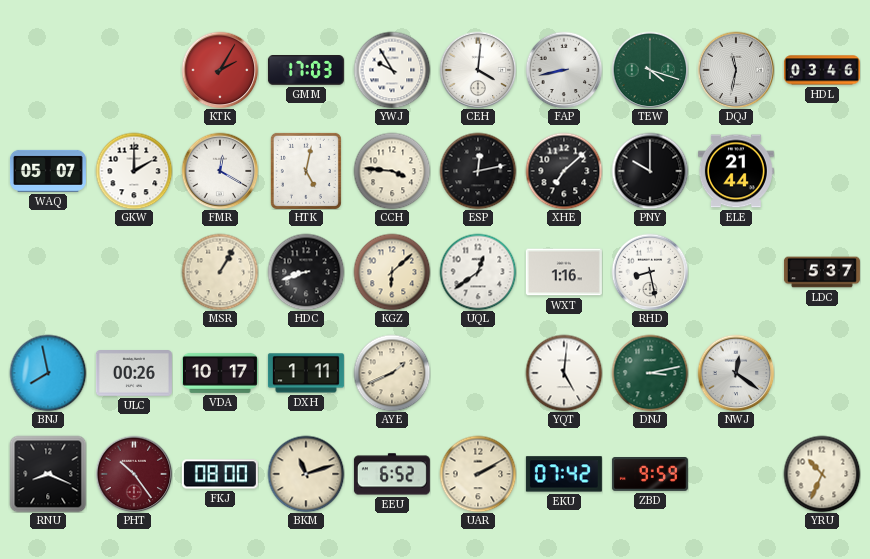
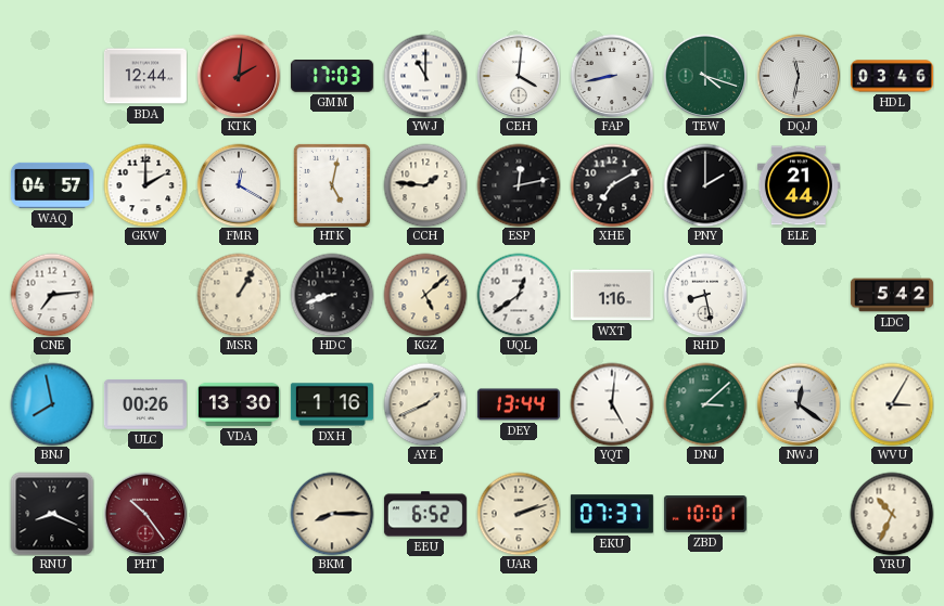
BDA: none -> 12:44 (145, 76)
KTK: 2:05 -> 2:01 (239, 76)
YWJ: 9:55 -> 11:00 (425, 76)
WAQ: 05:07 -> 04:57 (52, 185)
CCH: 3:46 -> 1:46 (425, 185)
XHE: 7:08 -> 7:10 (612, 185)
PNY: 10:00 -> 2:00 (705, 185)
CNE: none -> 7:14 (52, 295)
KGZ: 6:08 -> 5:08 (425, 295)
LDC: 5:37 -> 5:42 (892, 295)
VDA: 10:17 -> 13:30 (239, 404)
DXH: 1:11 -> 1:16 (332, 404)
DEY: none -> 13:44 (519, 404)
DNJ: 3:13 -> 3:08 (705, 404)
WVU: none -> 3:05 (892, 404)
FKJ: 08:00 -> none (220, 474)
BKM: 11:12 -> 8:15 (332, 514)
UAR: 2:10 -> 2:12 (519, 514)
EKU: 07:42 -> 07:37 (612, 514)
ZBD: 9:59 -> 10:01 (705, 515)
